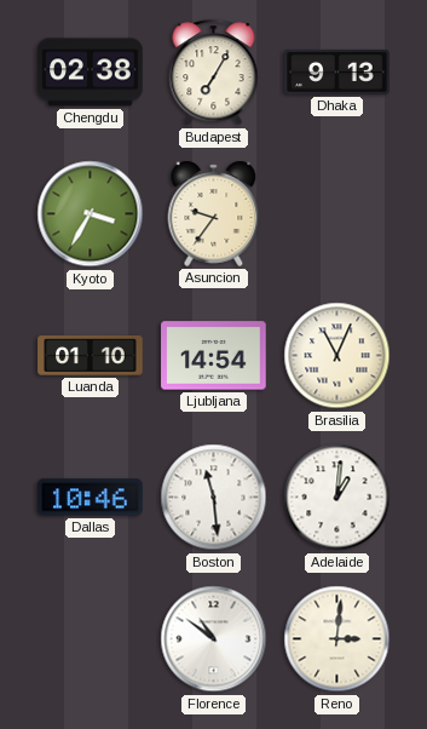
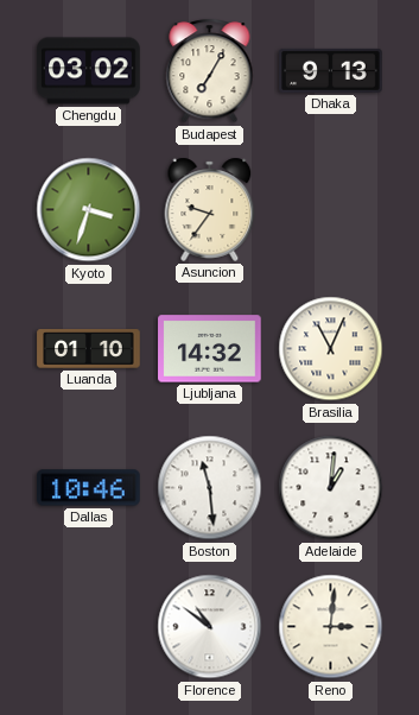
Chengdu: 02:38 -> 03:02 (89, 71)
Kyoto: 3:35 -> 3:33 (89, 210)
Ljubljana: 14:54 -> 14:32 (210, 349)
